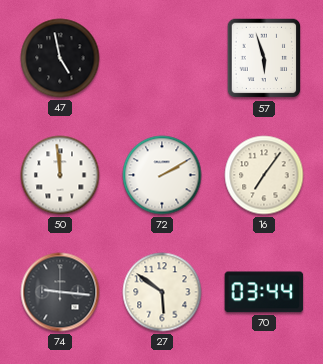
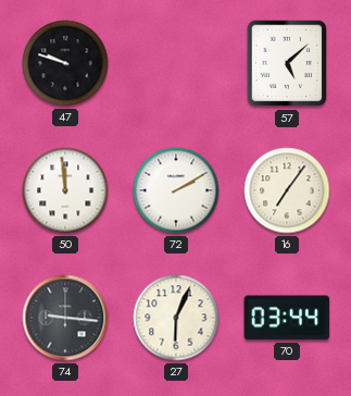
47: 4:58 -> 9:48 (65, 63)
57: 5:57 -> 5:08 (287, 63)
27: 5:51 -> 6:04 (176, 318)
